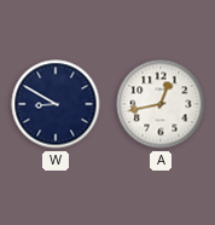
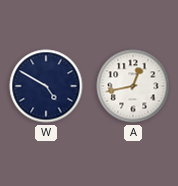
W: 8:50 -> 4:50 (46, 86)
